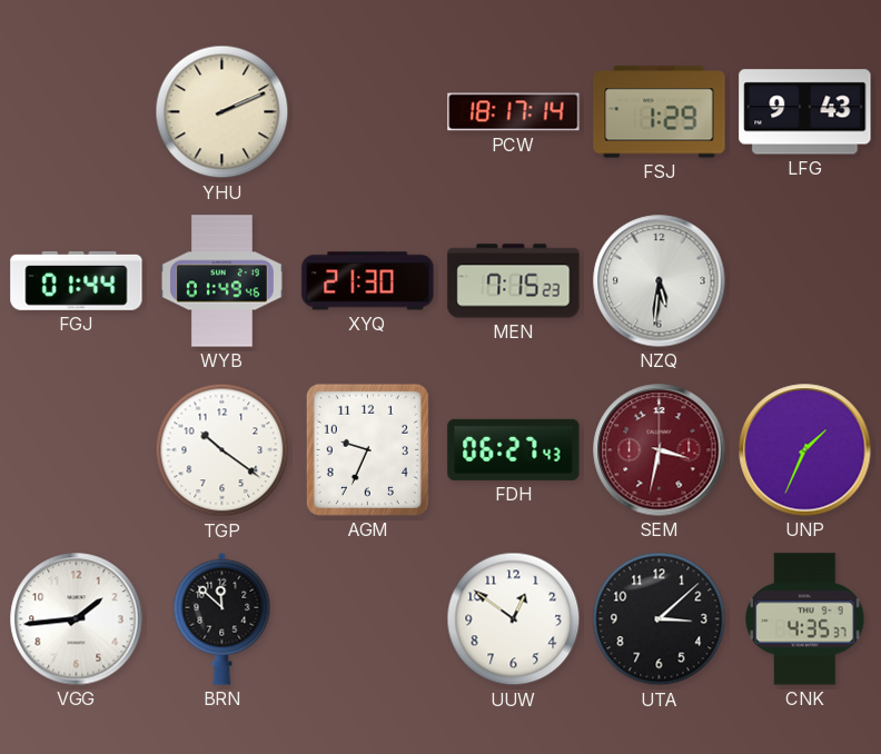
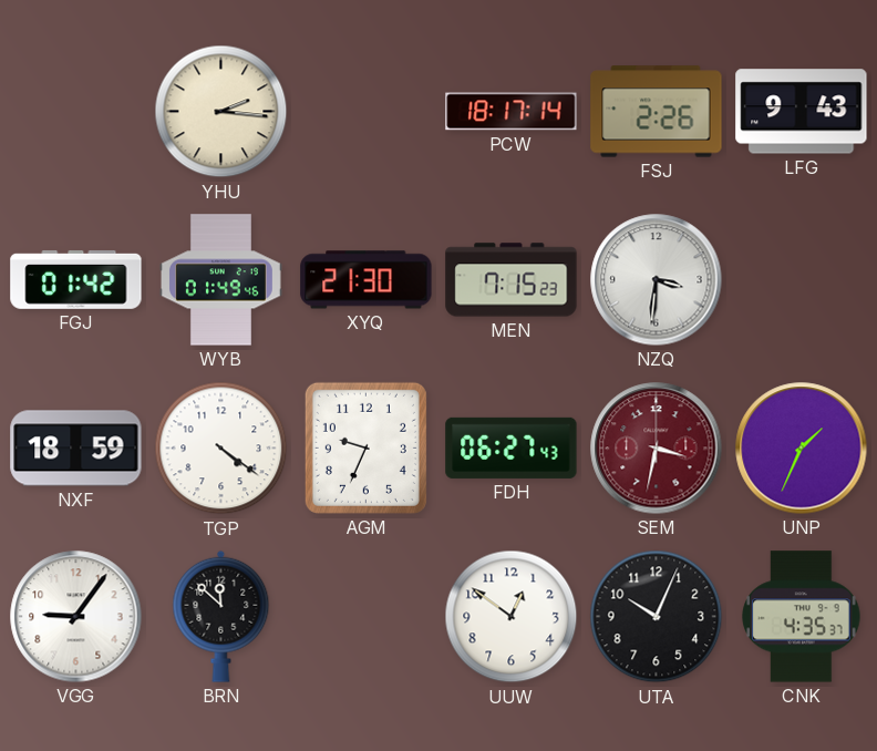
YHU: 2:11 -> 2:16 (221, 112)
FSJ: 1:29 -> 2:26 (657, 112)
FGJ: 01:44 -> 01:42 (76, 279)
NZQ: 5:31 -> 3:31 (657, 280)
NXF: none -> 18:59 (76, 449)
TGP: 10:21 -> 4:21 (221, 449)
VGG: 1:44 -> 9:06 (76, 617)
UTA: 3:08 -> 10:04 (657, 617)
